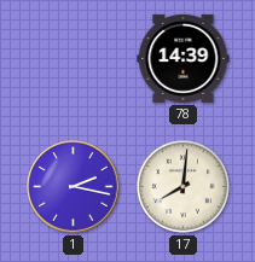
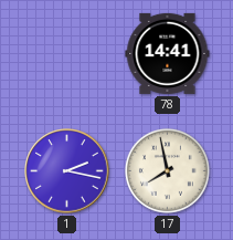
78: 14:39 -> 14:41 (168, 53)
17: 8:01 -> 7:58 (167, 170)
